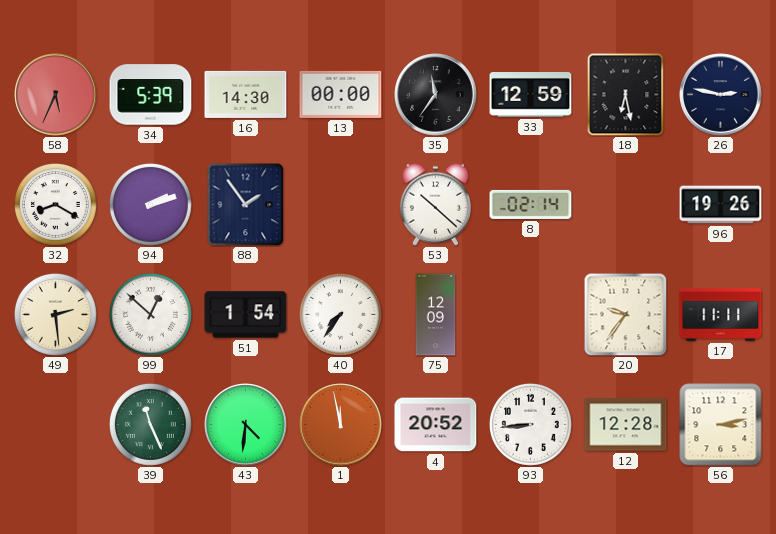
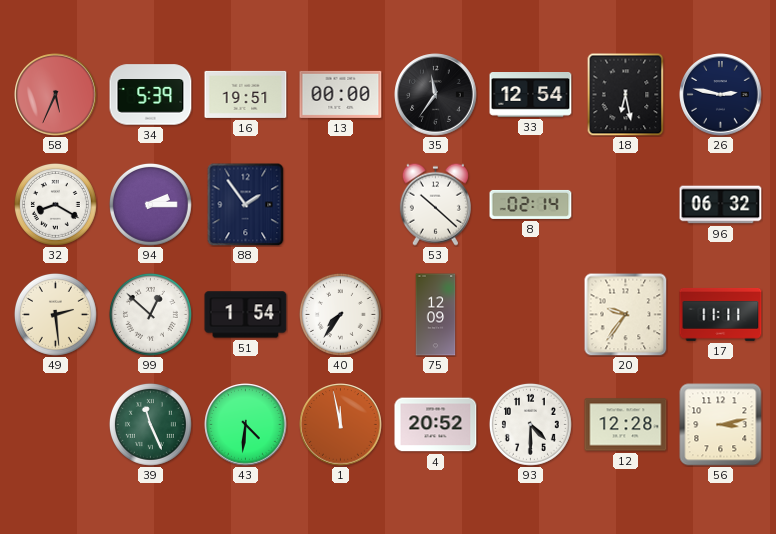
16: 14:30 -> 19:51 (246, 94)
33: 12:59 -> 12:54 (531, 95)
94: 2:12 -> 2:15 (150, 204)
96: 19:26 -> 06:32 (721, 205)
93: 8:44 -> 4:30 (530, 424)
